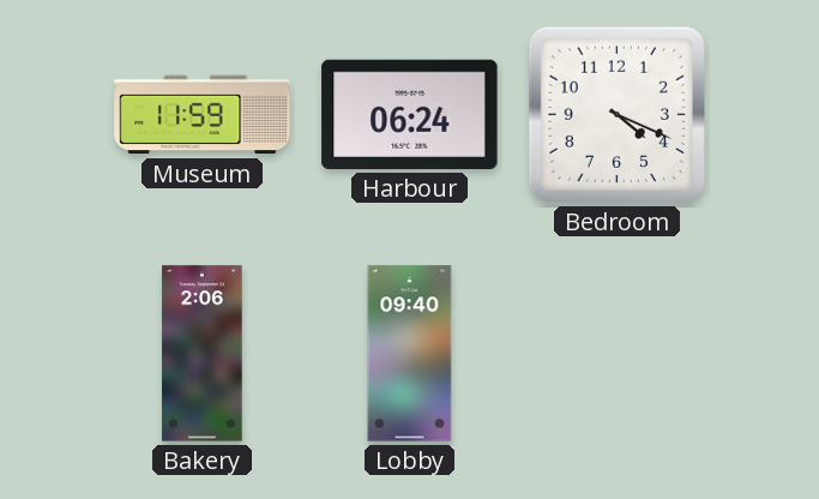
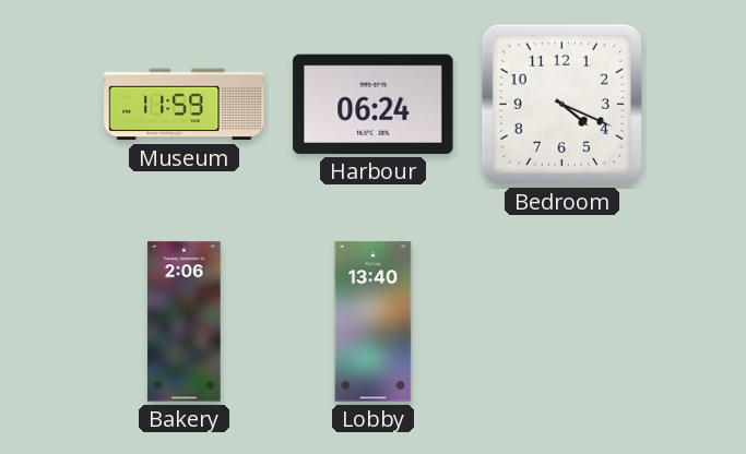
Lobby: 09:40 -> 13:40 (374, 322)
